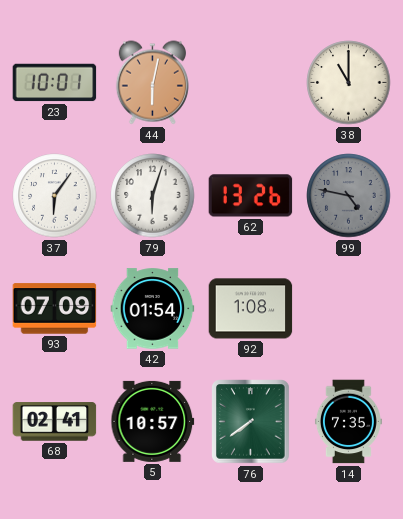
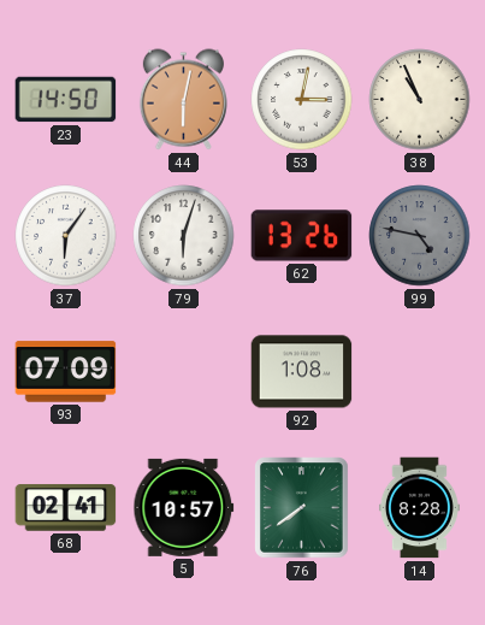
23: 10:01 -> 14:50 (66, 100)
53: none -> 3:02 (302, 100)
38: 11:00 -> 10:56 (420, 100)
42: 01:54 -> none (153, 309)
14: 7:35 -> 8:28 (419, 508)
